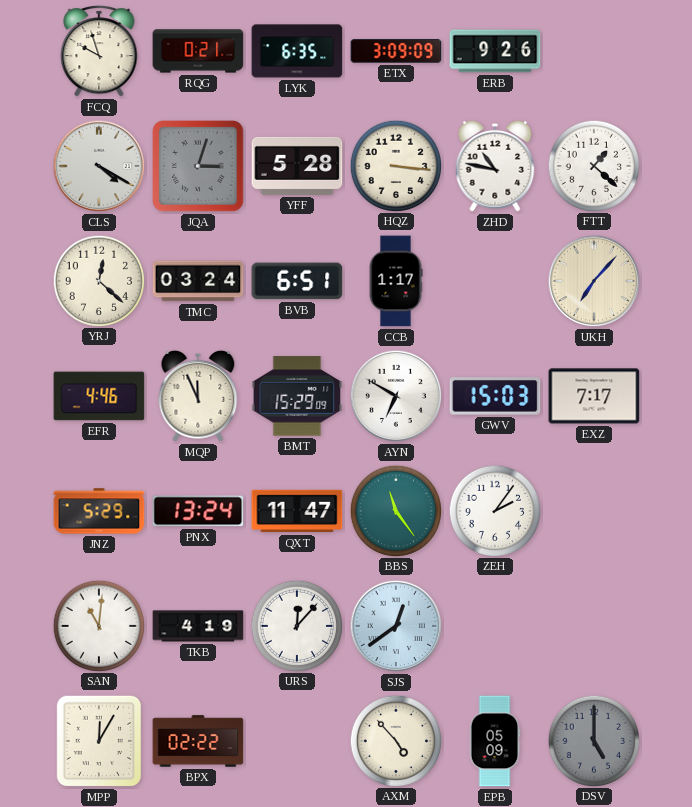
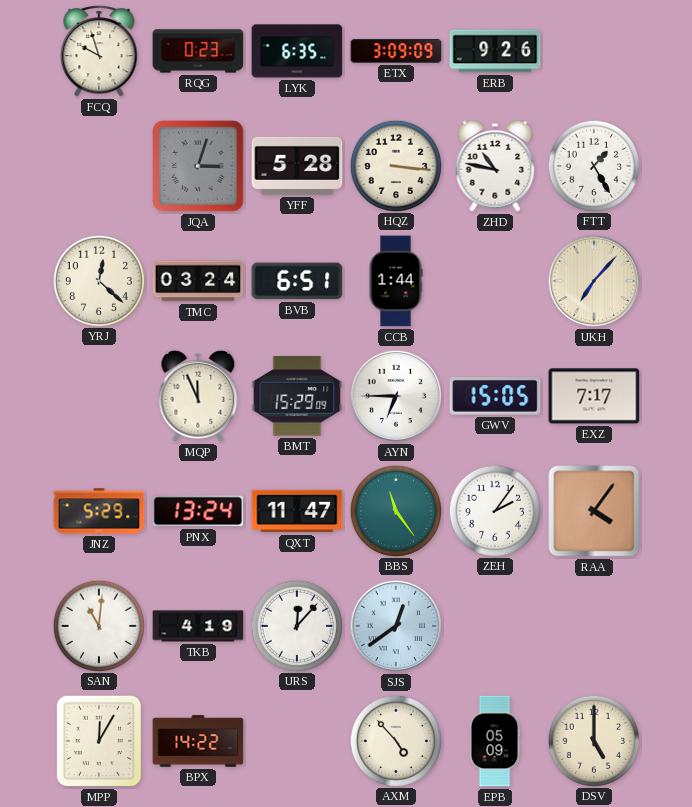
RQG: 0:21 -> 0:23 (198, 51)
CLS: 4:20 -> none (99, 166)
FTT: 1:22 -> 1:25 (593, 165)
CCB: 1:17 -> 1:44 (396, 281)
EFR: 4:46 -> none (99, 396)
AYN: 6:50 -> 6:45 (396, 396)
GWV: 15:03 -> 15:05 (495, 396)
RAA: none -> 4:06 (594, 511)
BPX: 02:22 -> 14:22 (198, 741)
DSV dial: grey -> cream (593, 740)
